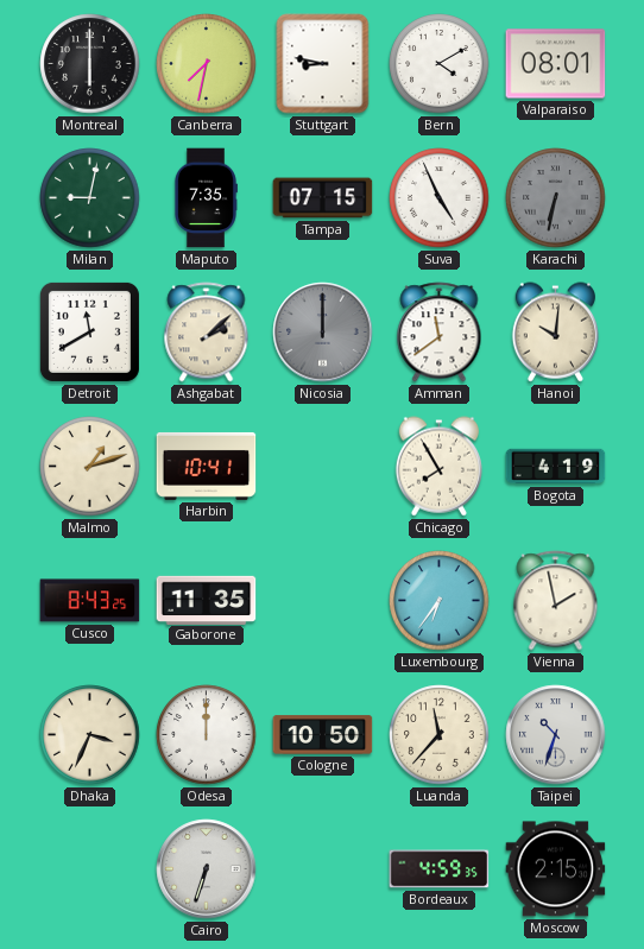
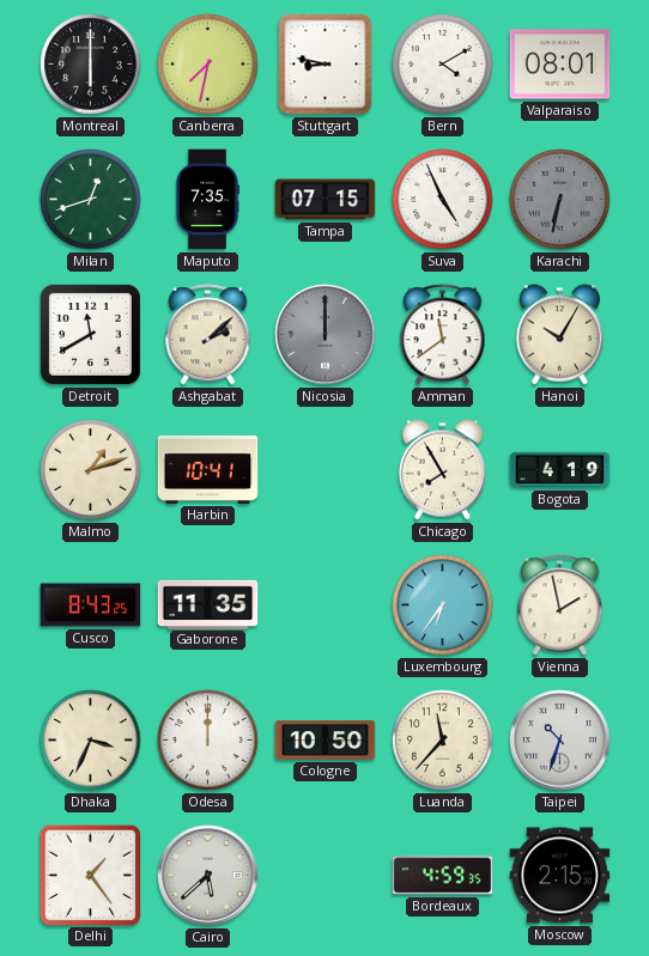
Milan: 9:02 -> 12:42 (91, 200)
Hanoi: 10:01 -> 10:05 (559, 335)
Delhi: none -> 1:24 (90, 875)
Cairo: 6:33 -> 5:38 (208, 876)
